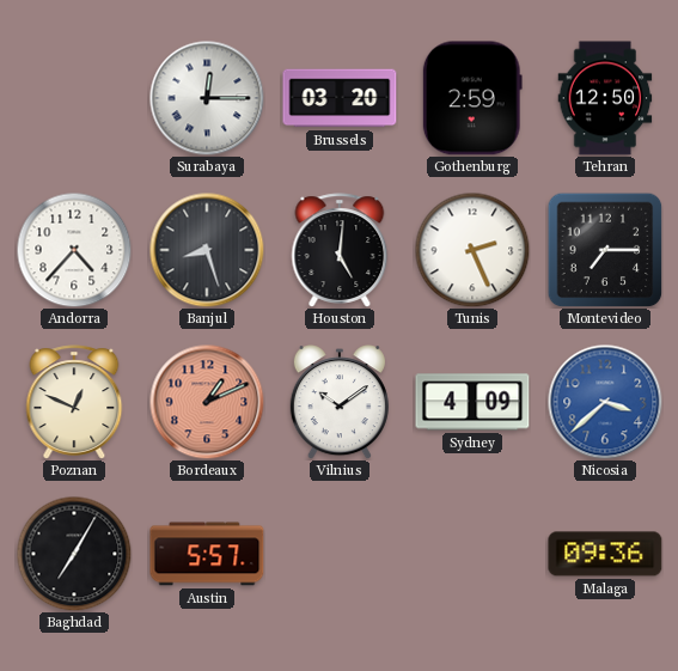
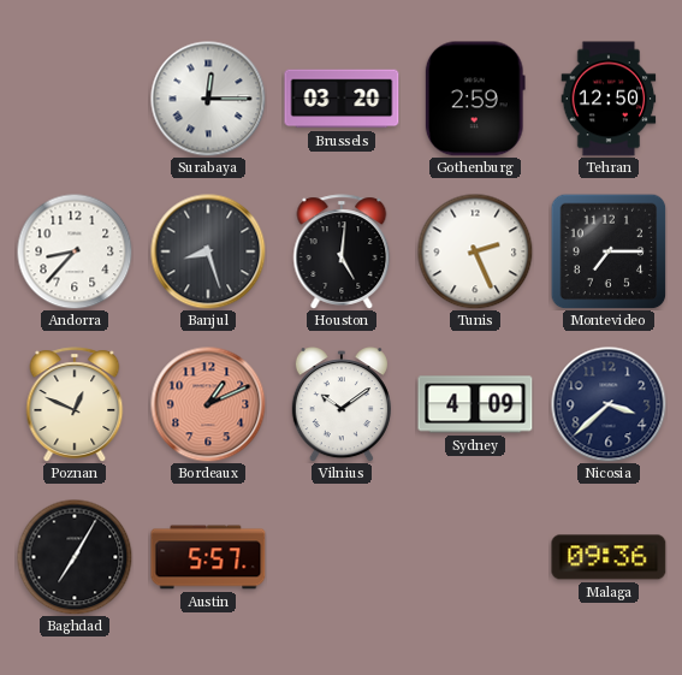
Andorra: 4:37 -> 8:37 (75, 251)
Nicosia dial: blue -> navy (609, 404)
